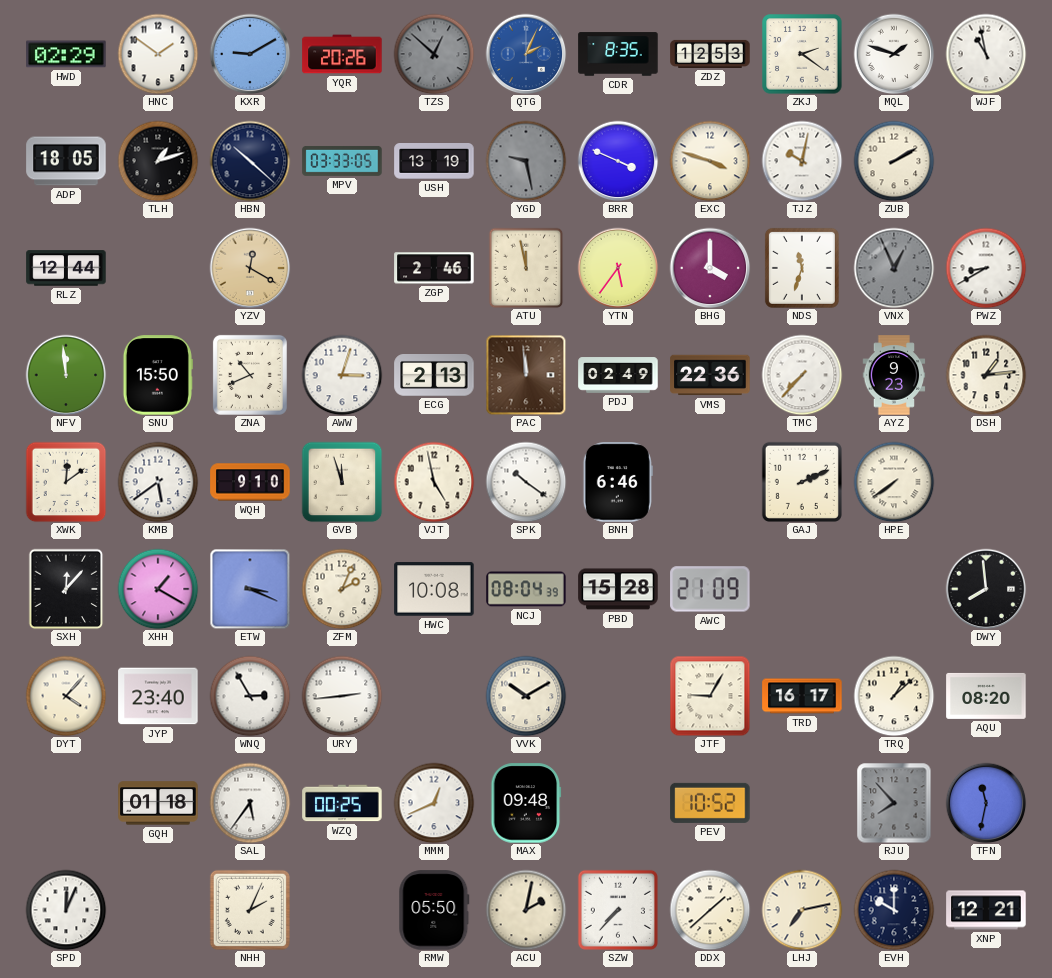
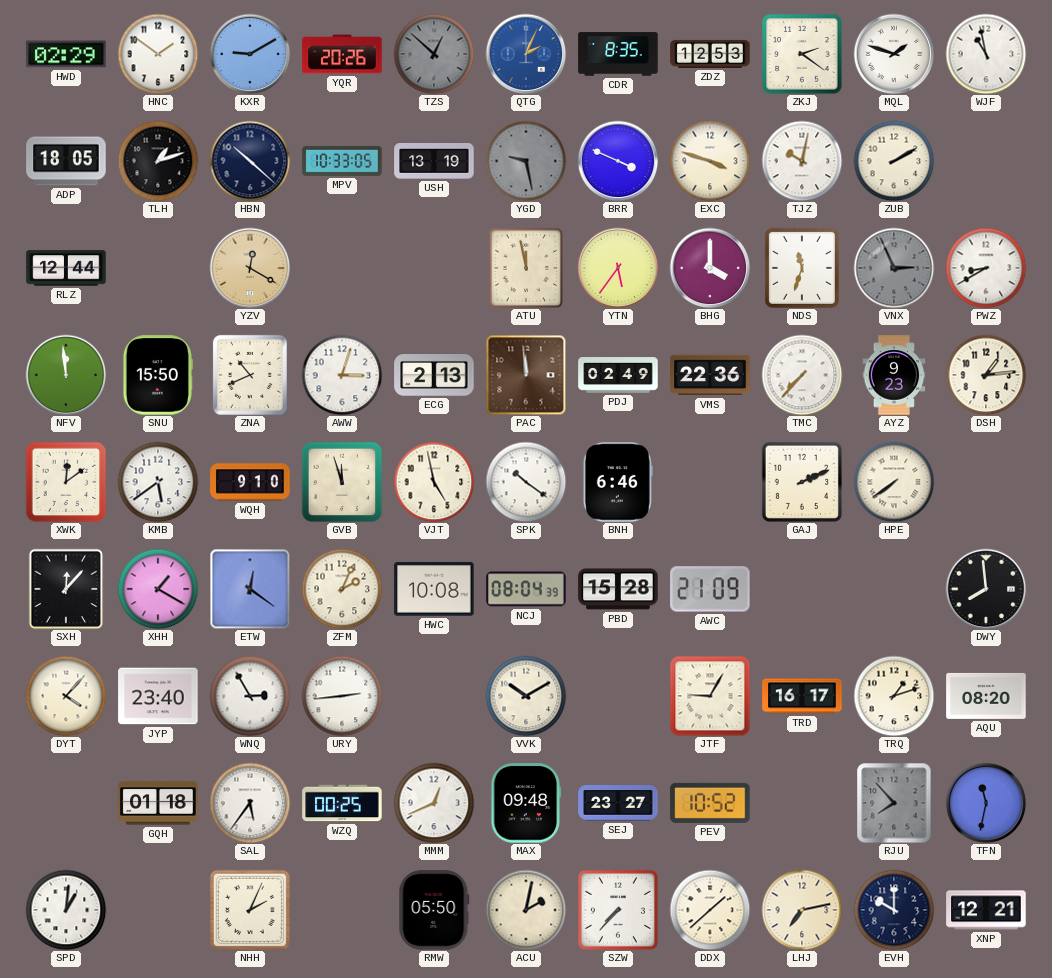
MPV: 03:33 -> 10:33 (342, 161)
ZGP: 2:46 -> none (434, 268)
VNX: 12:56 -> 2:56 (894, 268)
ETW: 3:19 -> 12:21 (250, 589)
TRQ: 1:08 -> 1:12 (894, 696)
SEJ: none -> 23:27 (618, 803)
SPD: 12:04 -> 1:01 (66, 910)
